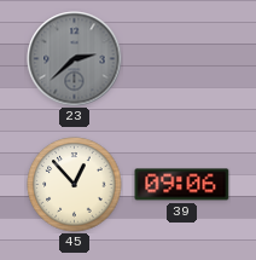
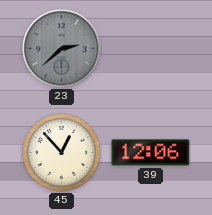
39: 09:06 -> 12:06 (151, 153)
